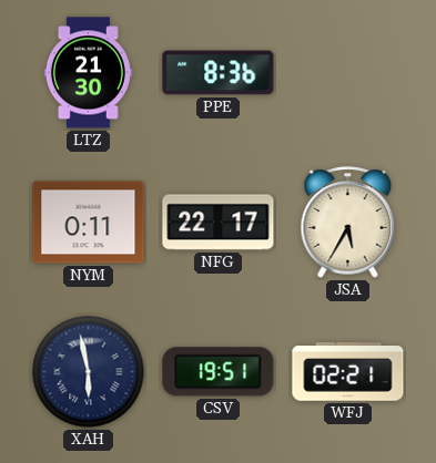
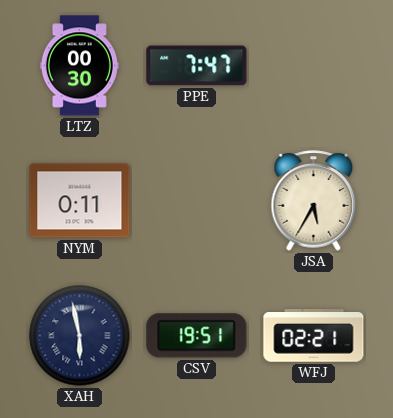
LTZ: 21:30 -> 00:30 (79, 66)
PPE: 8:36 -> 7:47 (197, 66)
NFG: 22:17 -> none (219, 223)
